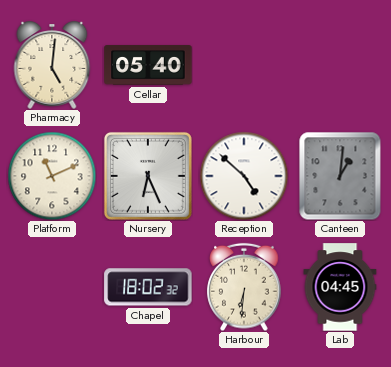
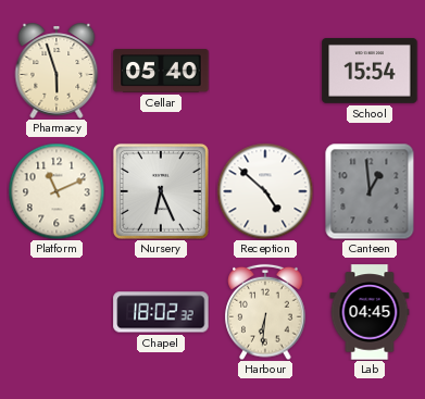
Pharmacy: 5:01 -> 5:57 (57, 71)
School: none -> 15:54 (370, 72)
Canteen: 1:01 -> 12:59 (370, 191)
